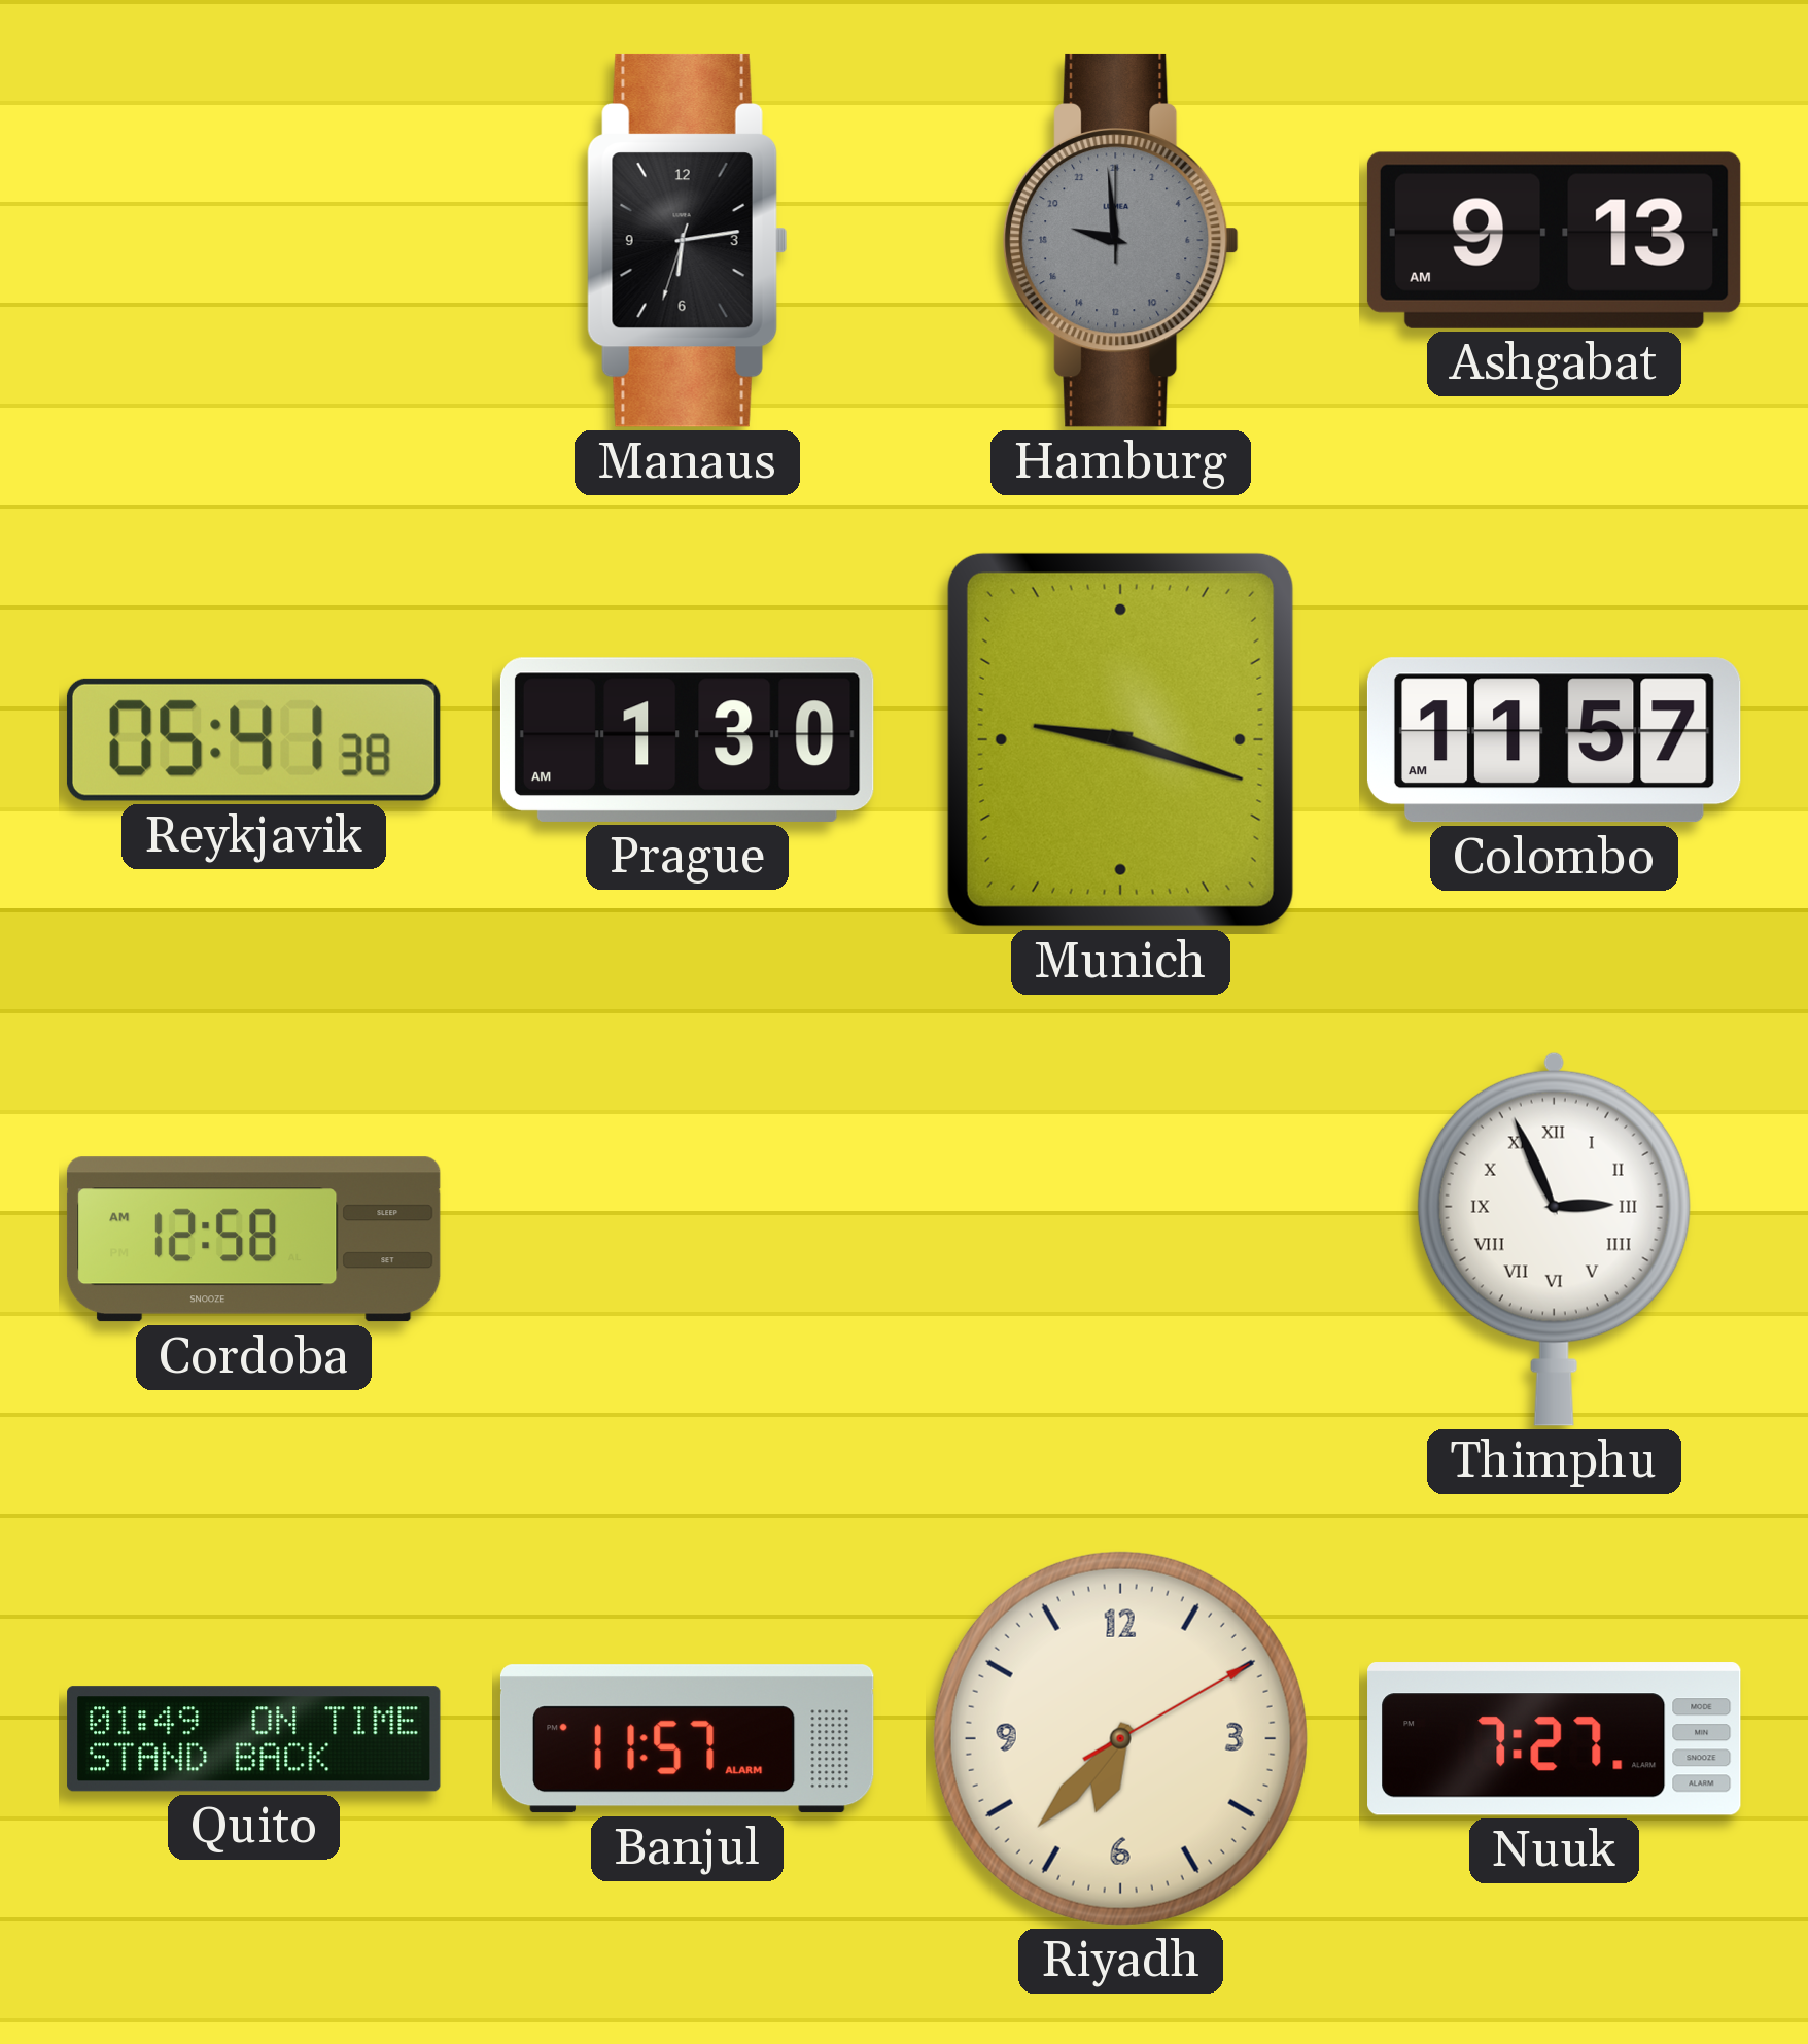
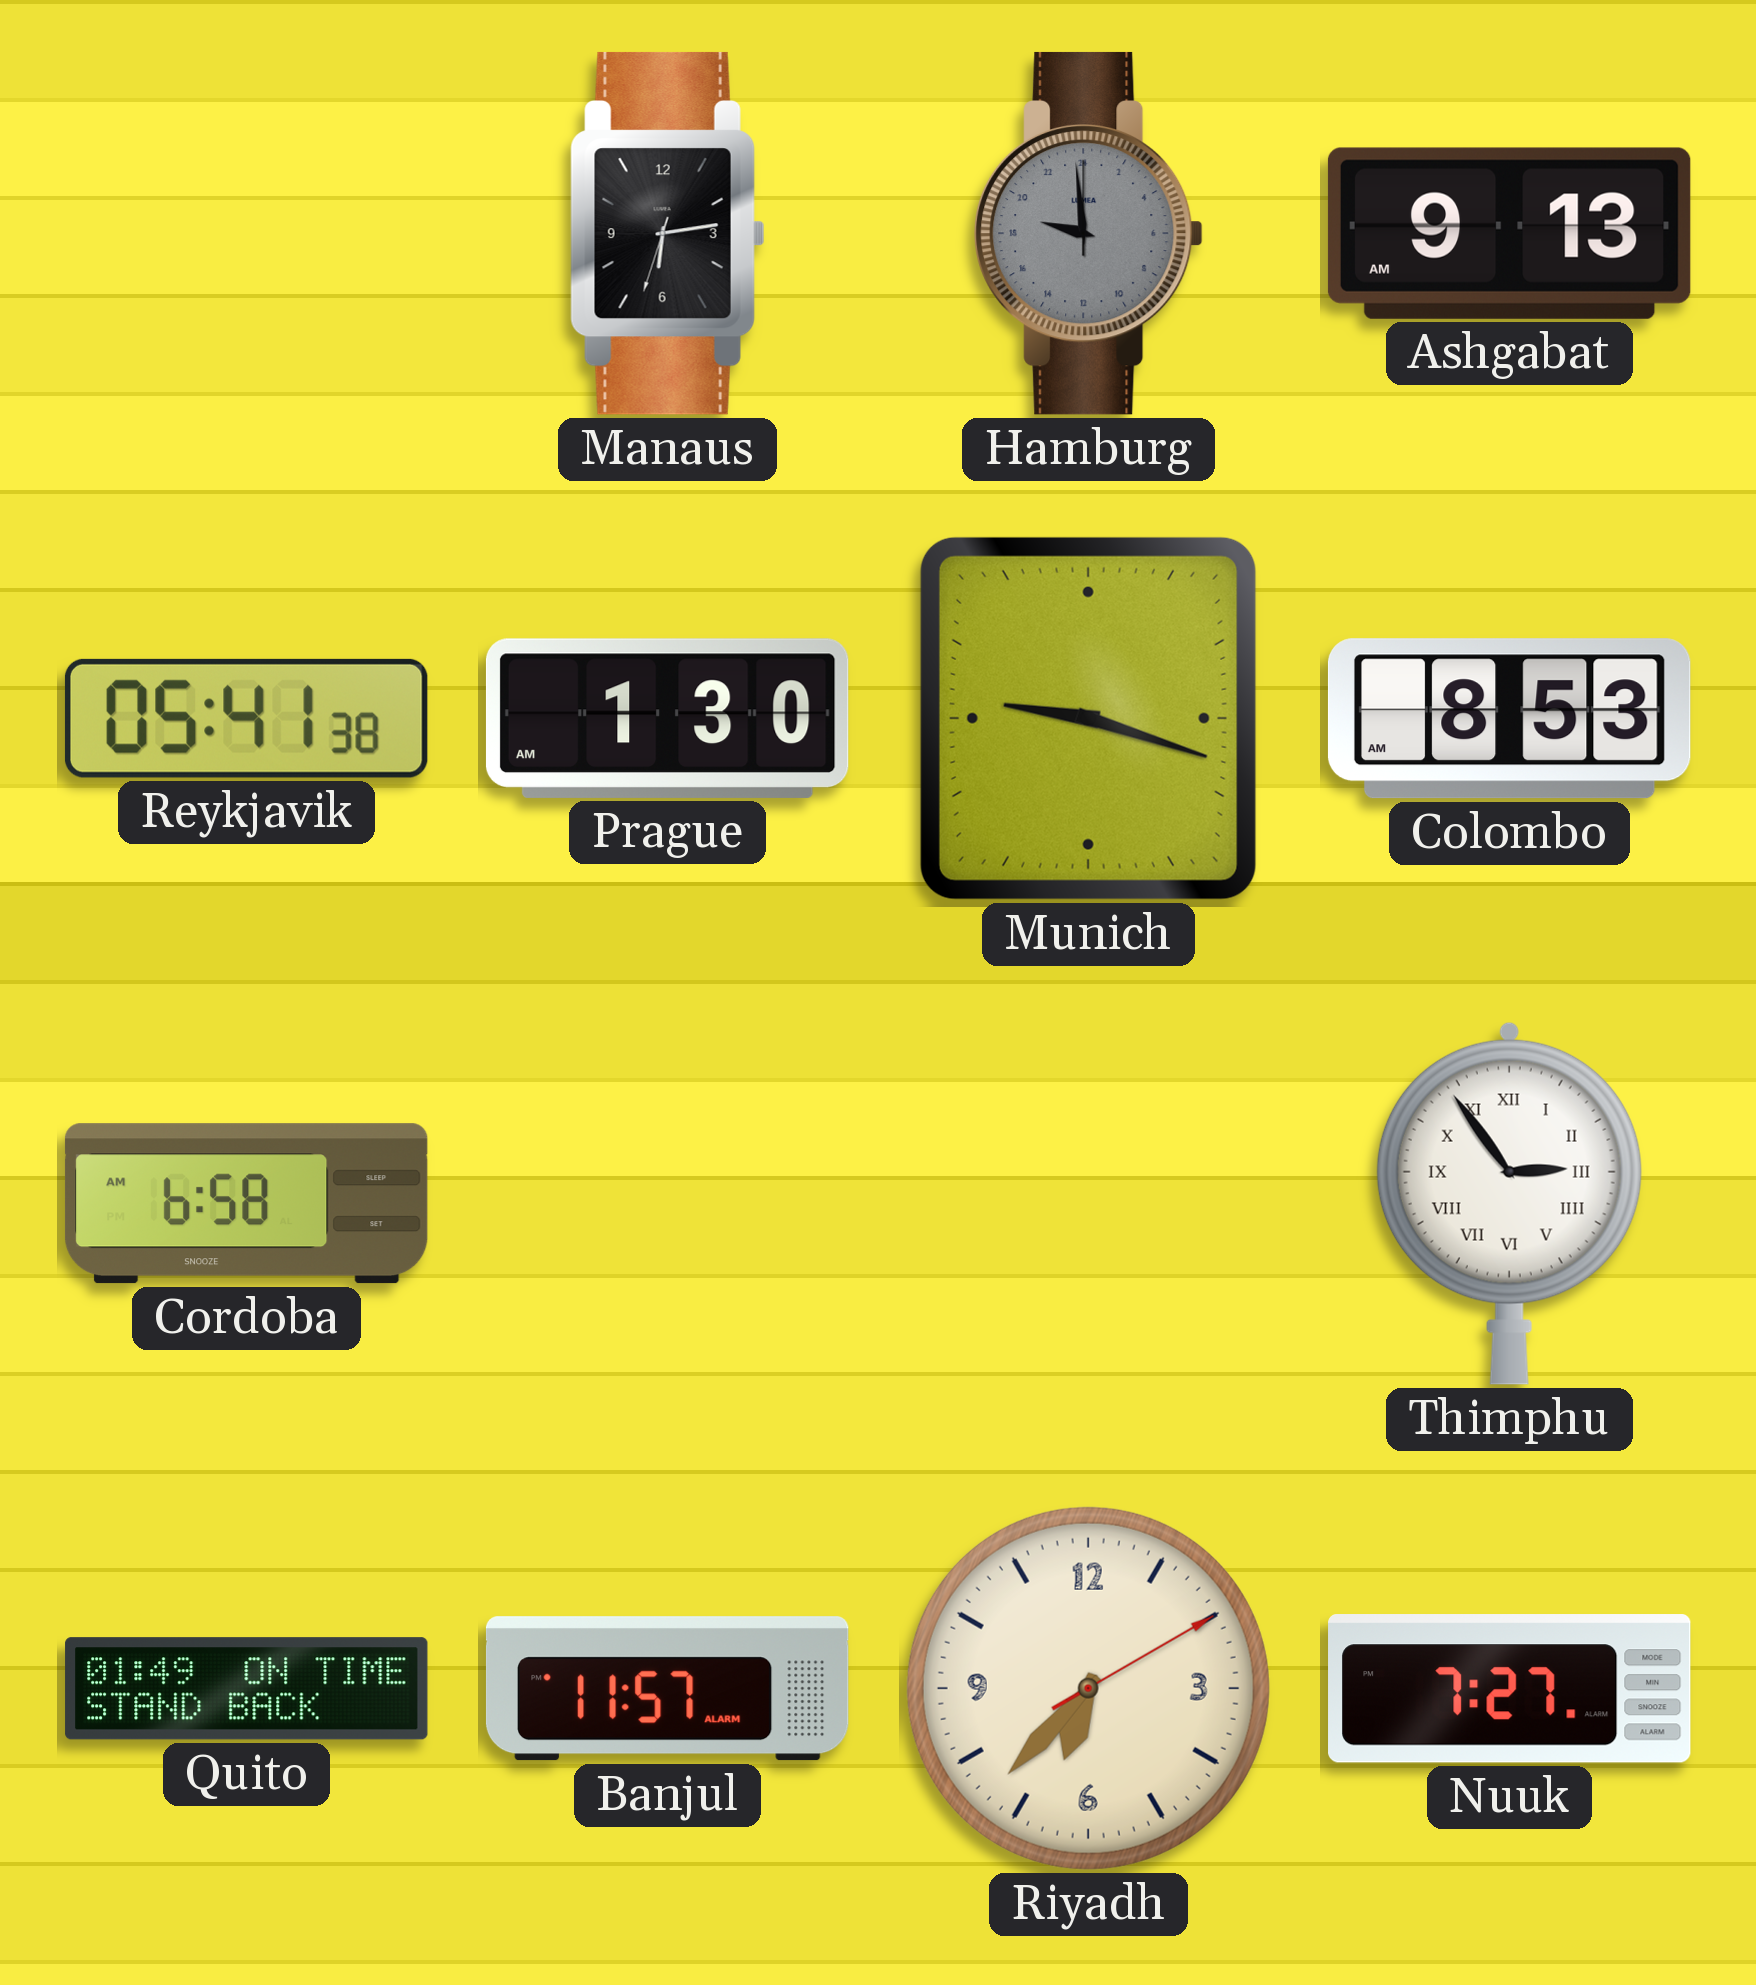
Colombo: 11:57 -> 8:53 (1509, 719)
Cordoba: 12:58 -> 6:58 (246, 1204)
Thimphu: 2:56 -> 2:54 (1509, 1203)
